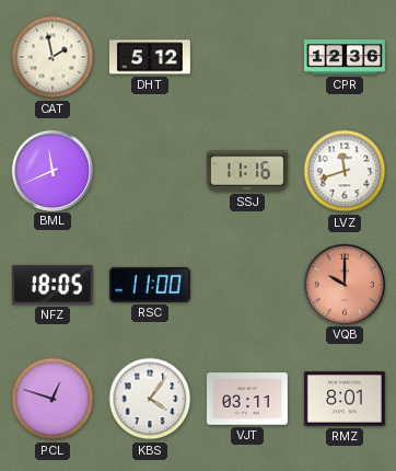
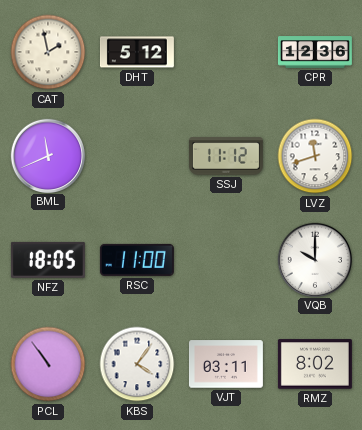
SSJ: 11:16 -> 11:12 (226, 156)
VQB dial: salmon -> white (314, 259)
PCL: 12:48 -> 10:54 (48, 364)
RMZ: 8:01 -> 8:02 (315, 364)
